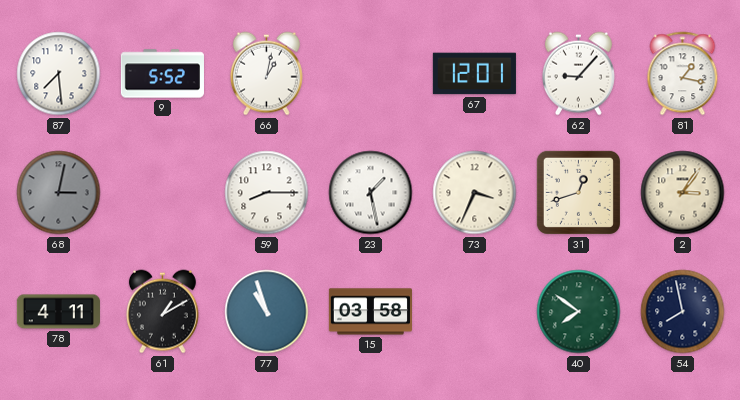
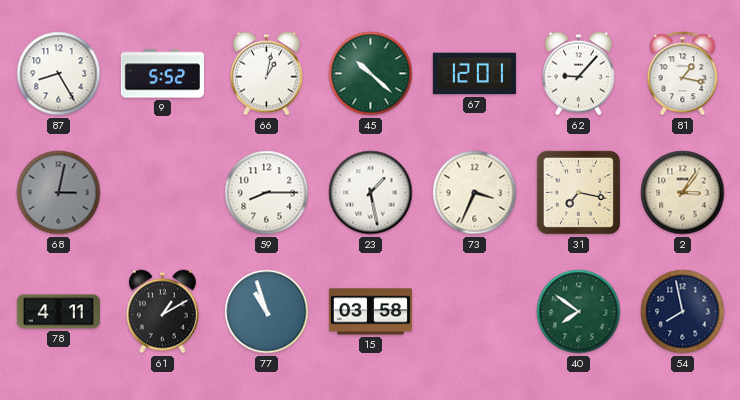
87: 7:29 -> 8:25 (59, 74)
45: none -> 10:22 (371, 74)
31: 12:42 -> 7:17 (578, 192)
